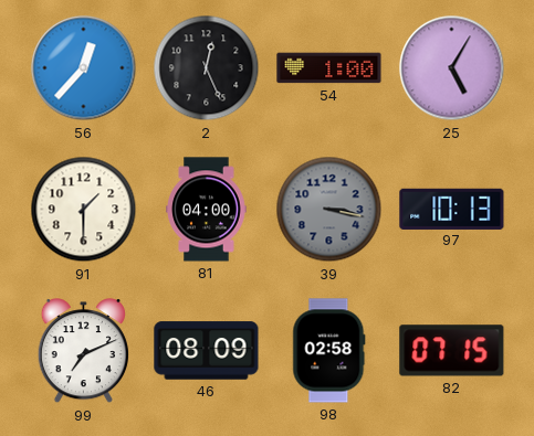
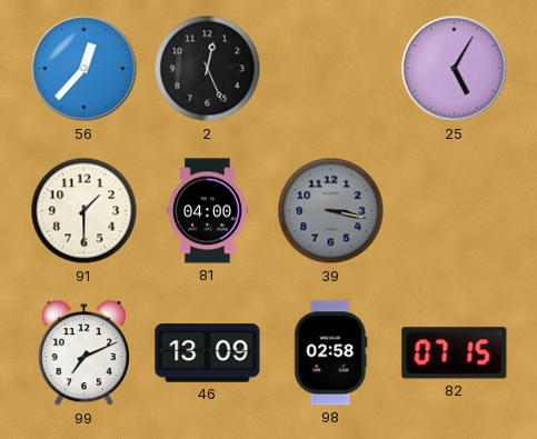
54: 1:00 -> none (329, 68)
97: 10:13 -> none (452, 209)
46: 08:09 -> 13:09 (208, 353)
